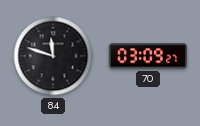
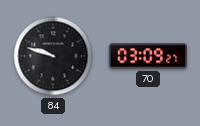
84: 11:48 -> 9:48 (53, 56)
